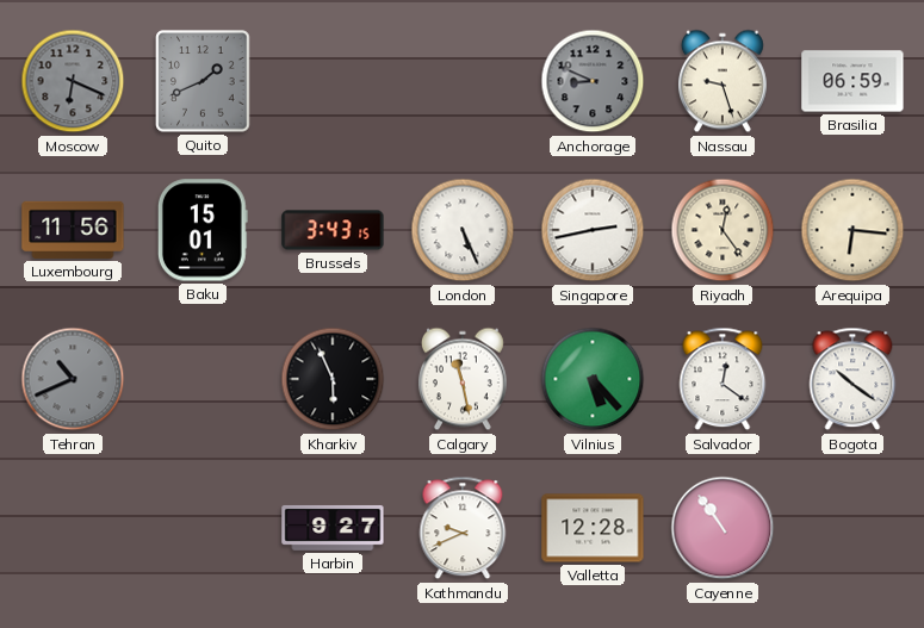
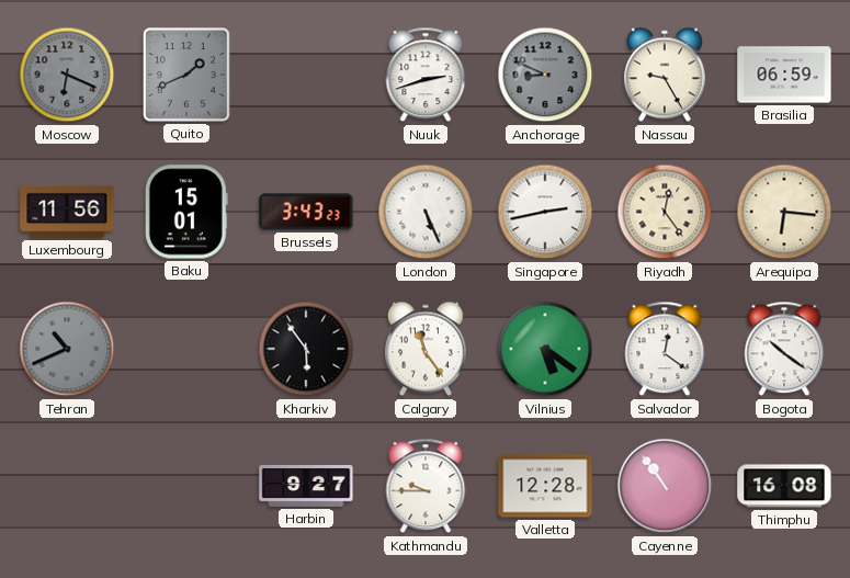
Nuuk: none -> 2:42 (426, 75)
Nassau: 9:27 -> 9:25 (665, 75)
Brussels: 3:43:15 -> 3:43:23 (306, 212)
Kharkiv: 5:56 -> 5:54 (306, 349)
Calgary: 11:28 -> 11:24 (426, 349)
Vilnius: 5:23 -> 5:21 (545, 349)
Kathmandu: 9:41 -> 9:45 (426, 486)
Thimphu: none -> 16:08 (784, 486)
